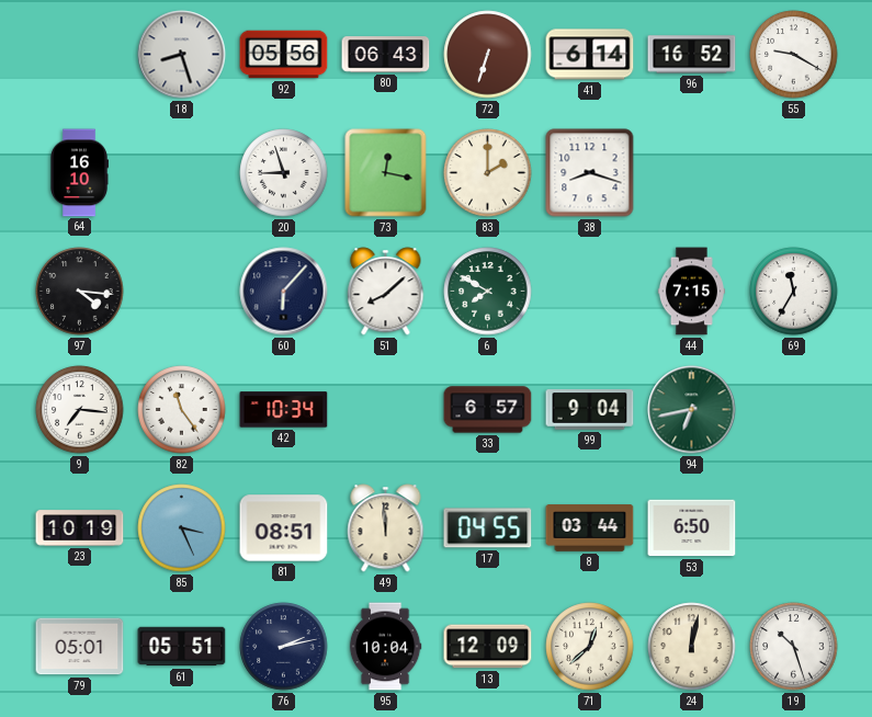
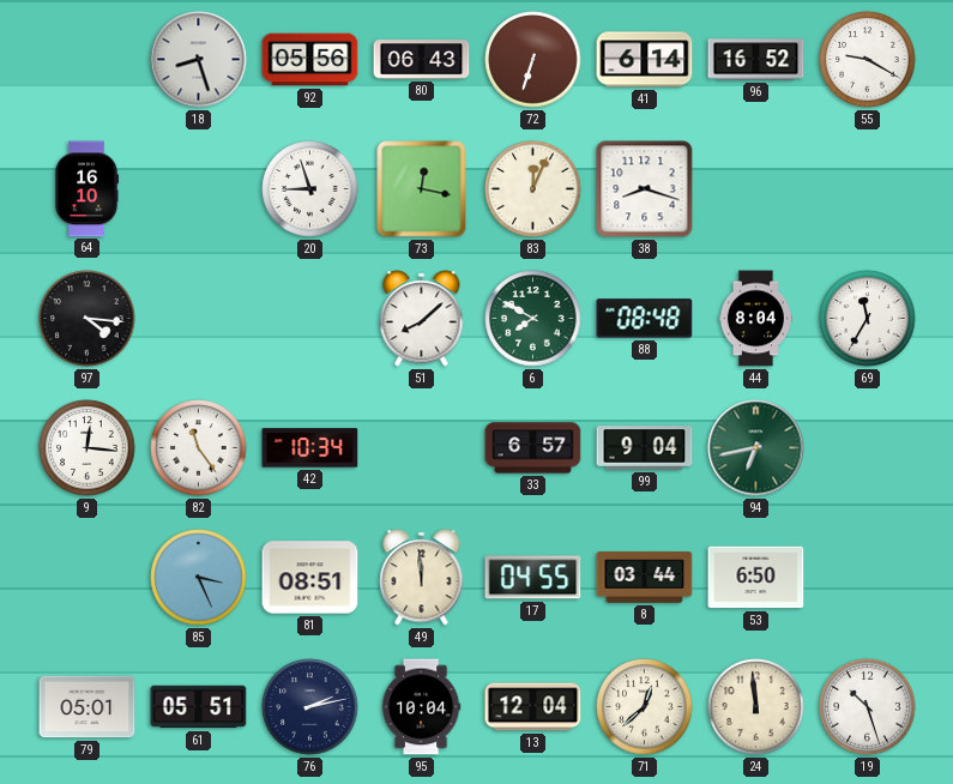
83: 2:00 -> 12:04 (533, 189)
60: 6:07 -> none (284, 292)
88: none -> 08:48 (645, 319)
44: 7:15 -> 8:04 (755, 319)
9: 7:16 -> 12:16 (88, 448)
23: 10:19 -> none (80, 528)
13: 12:09 -> 12:04 (533, 707)
24: 12:02 -> 11:59 (756, 707)
